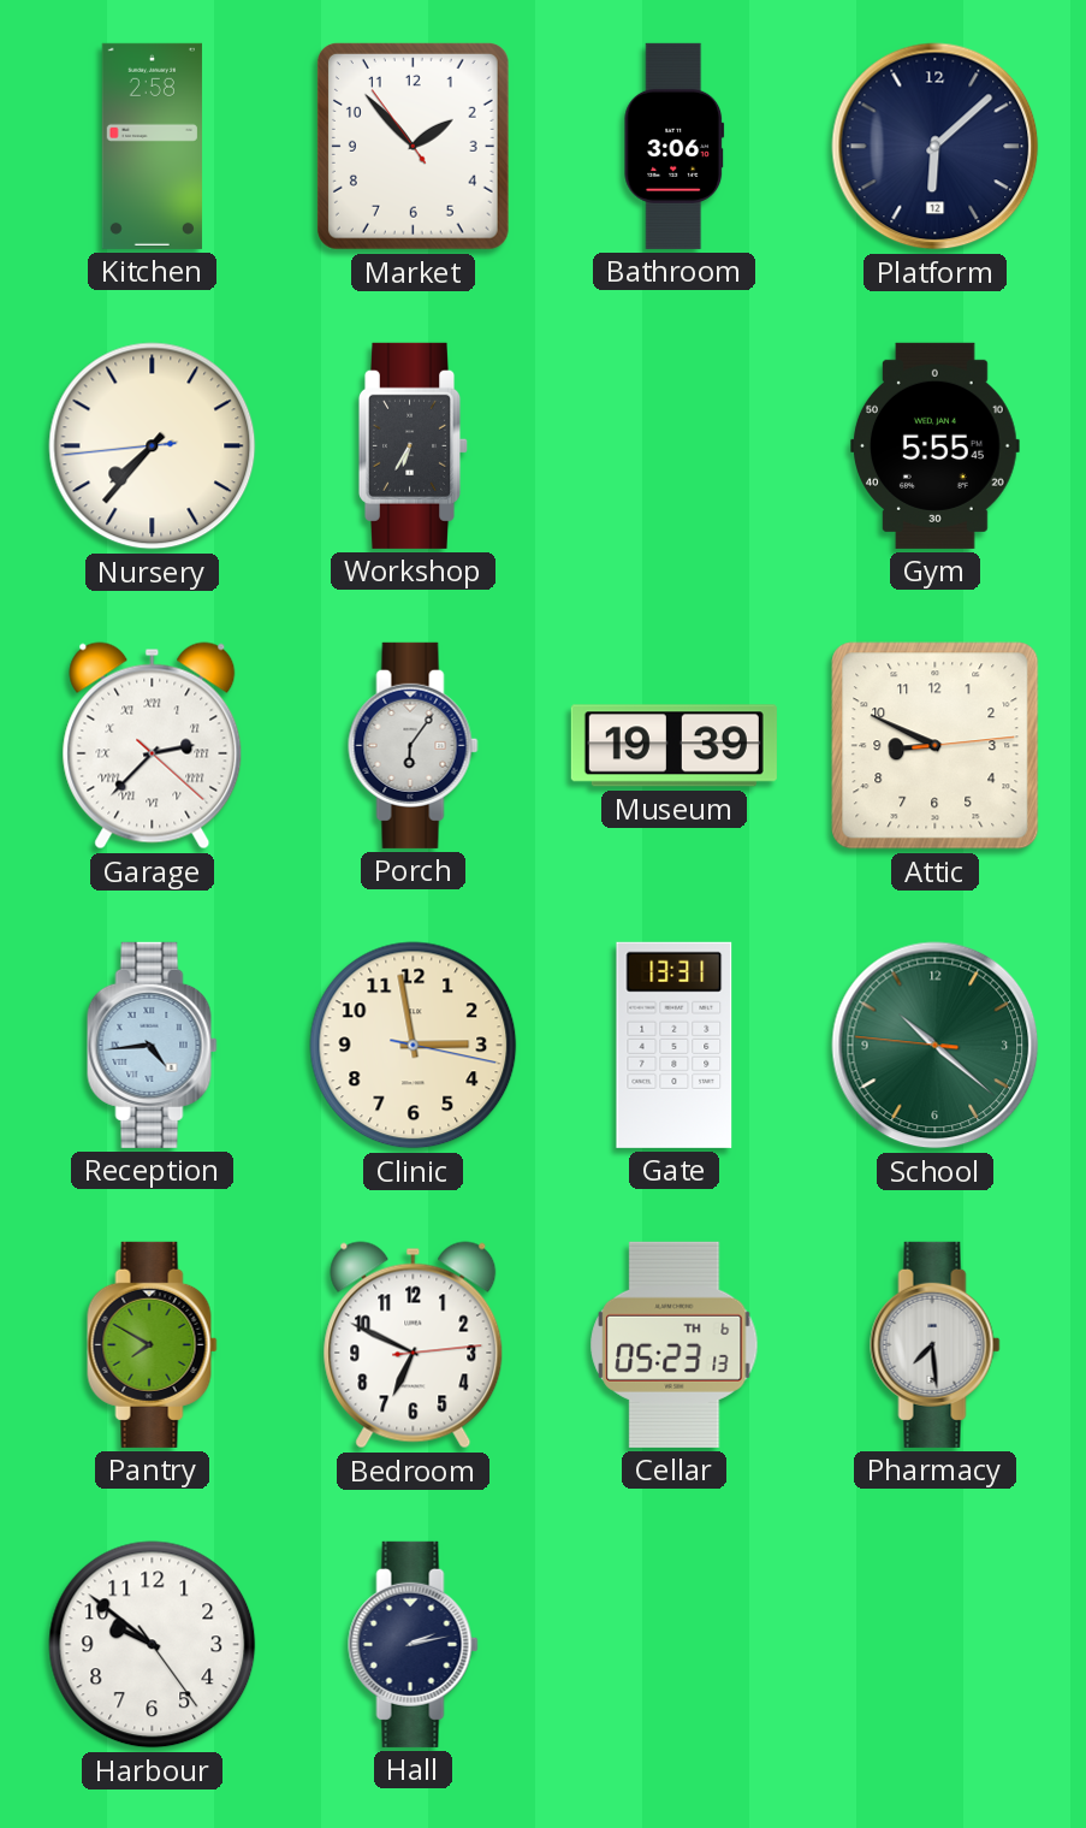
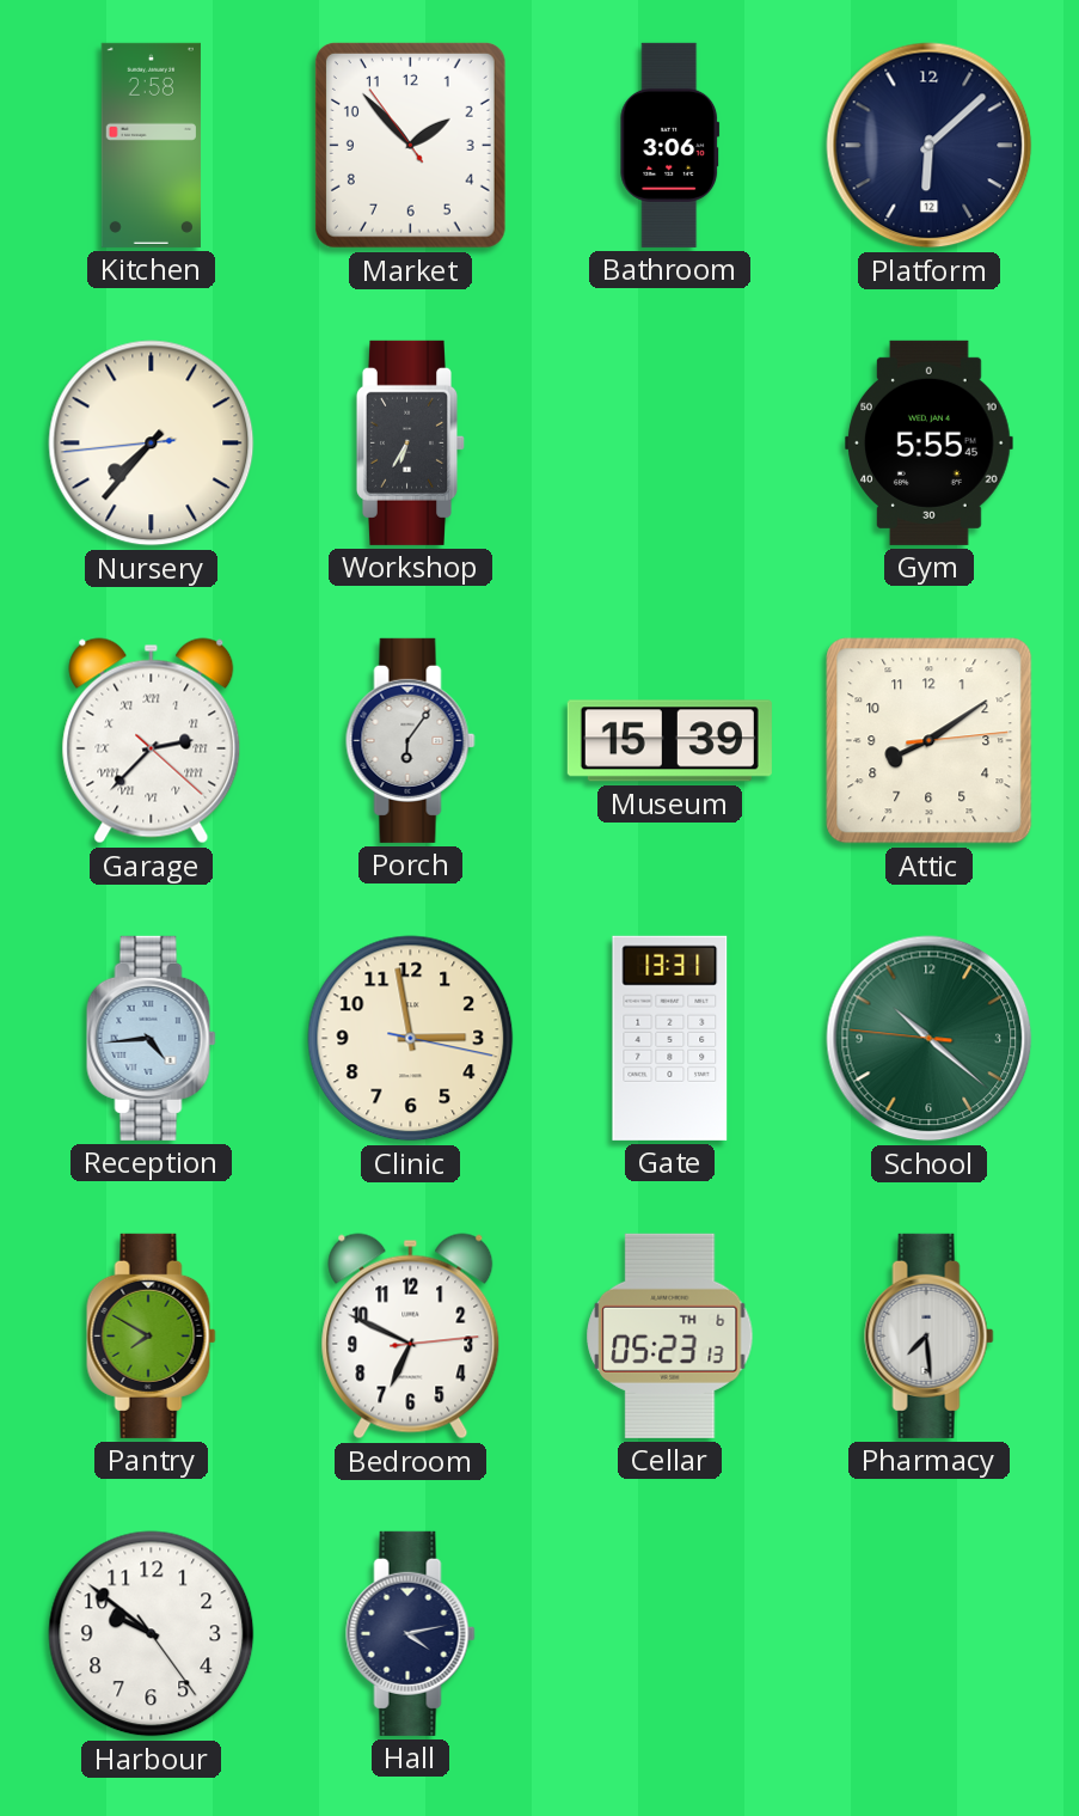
Museum: 19:39 -> 15:39 (669, 741)
Attic: 8:49 -> 8:09 (930, 741)
Hall: 2:13 -> 4:13 (411, 1633)
